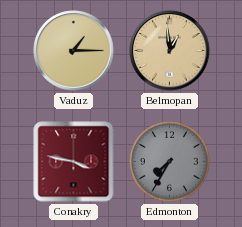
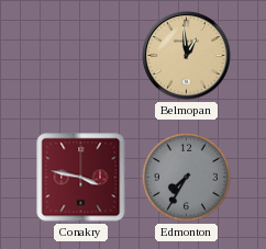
Vaduz: 1:15 -> none (74, 51)
